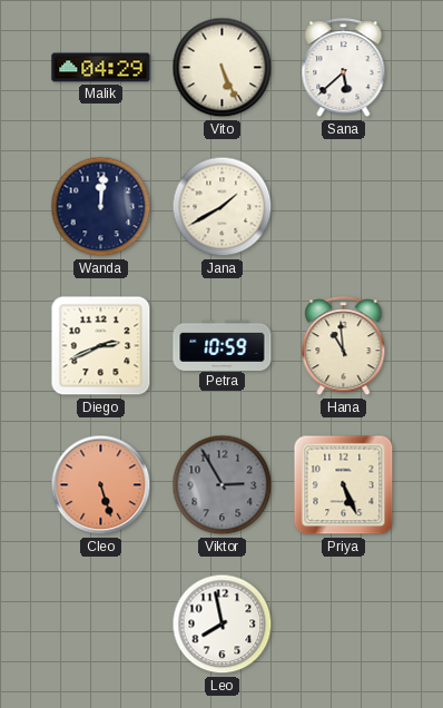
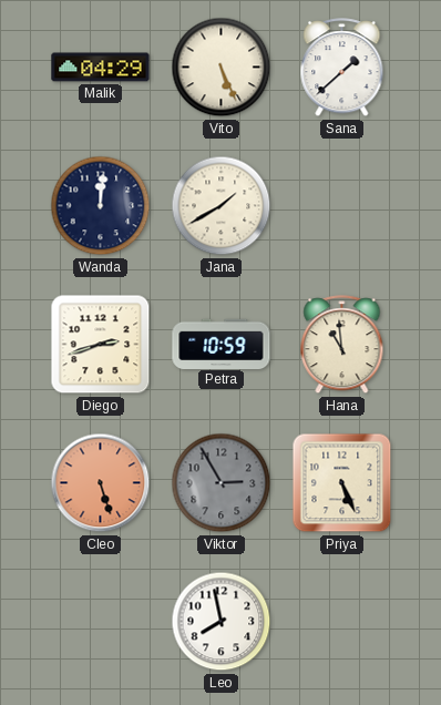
Sana: 5:38 -> 1:38 (342, 68)
Diego: 2:41 -> 2:42 (101, 345)
